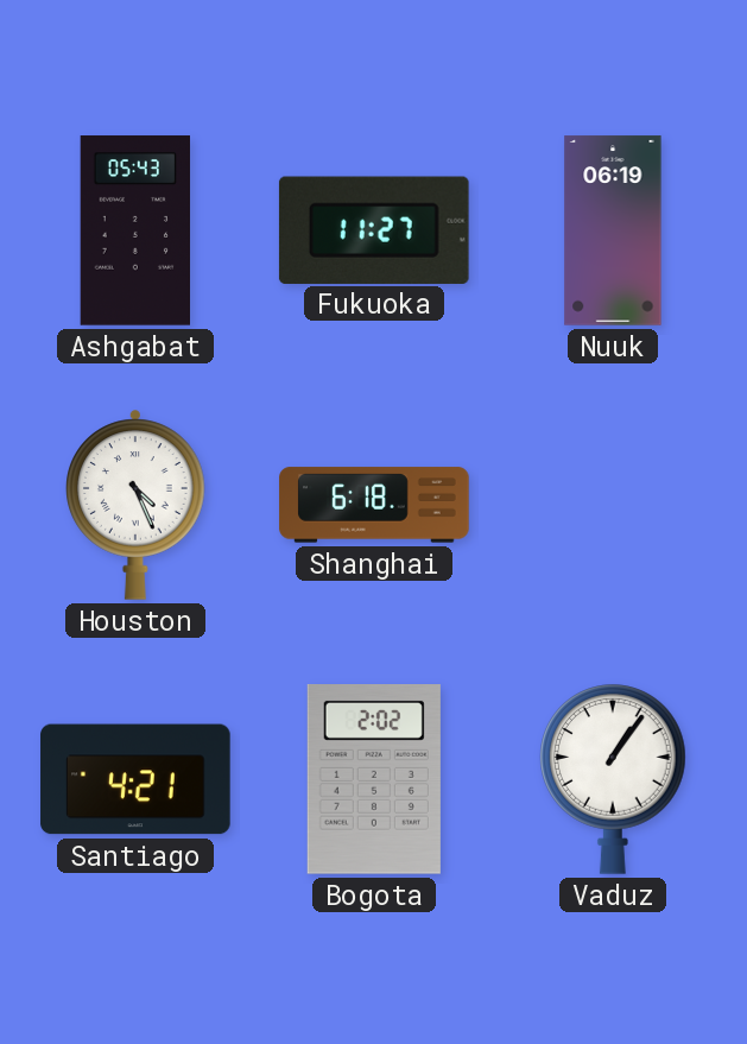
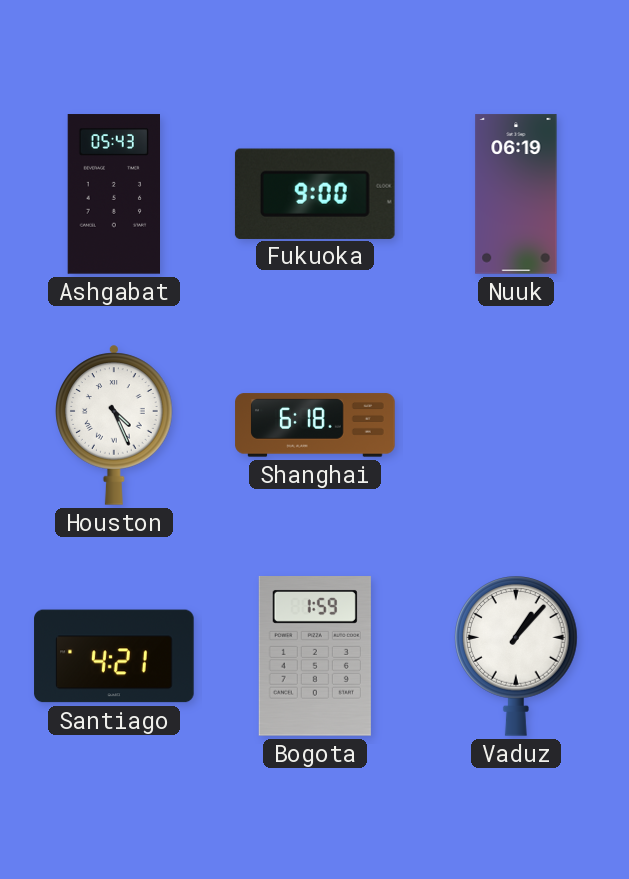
Fukuoka: 11:27 -> 9:00 (315, 193)
Bogota: 2:02 -> 1:59 (315, 657)
Vaduz: 1:06 -> 1:07 (517, 656)
